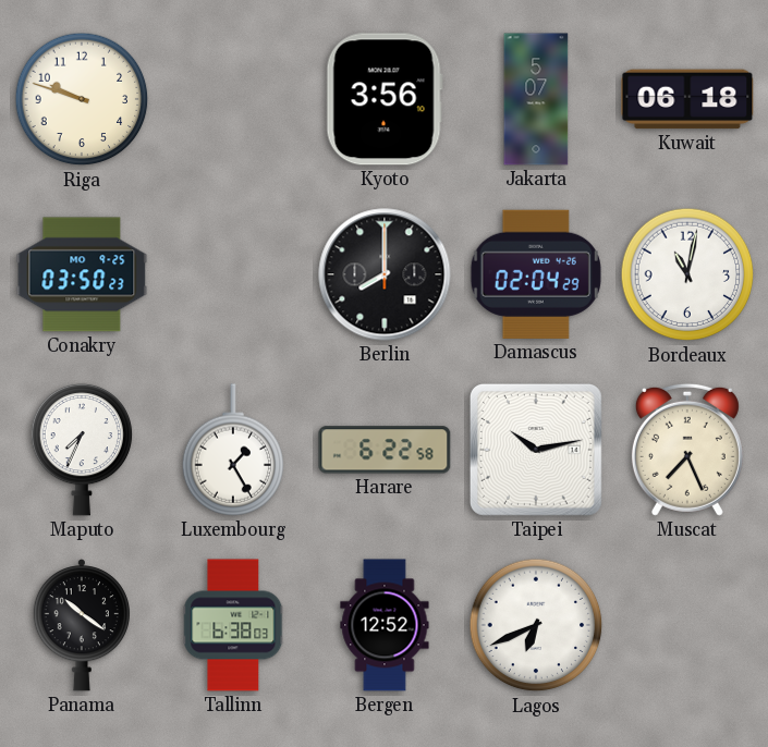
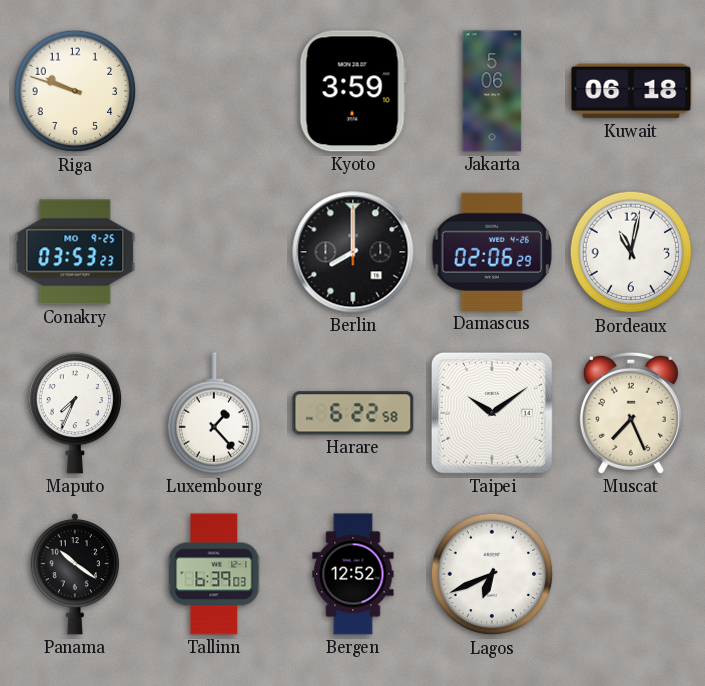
Kyoto: 3:56 -> 3:59 (353, 91)
Jakarta: 5:07 -> 5:06 (492, 91)
Conakry: 03:50 -> 03:53 (75, 252)
Damascus: 02:04 -> 02:06 (492, 252)
Luxembourg: 1:25 -> 1:23 (214, 413)
Taipei: 10:13 -> 10:09 (492, 413)
Tallinn: 6:38 -> 6:39 (214, 574)
